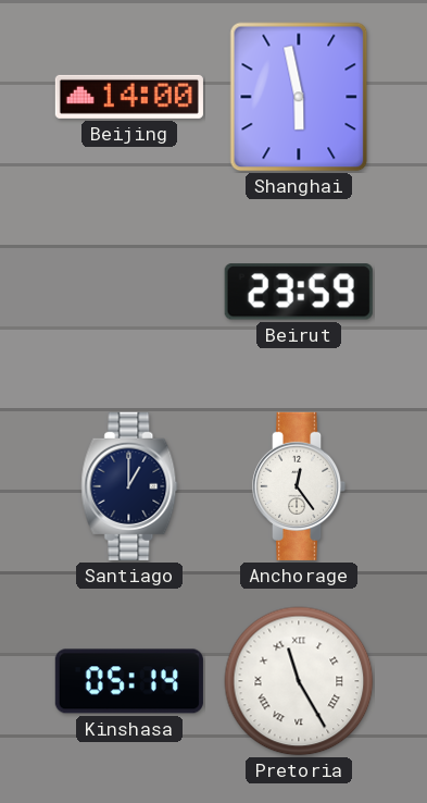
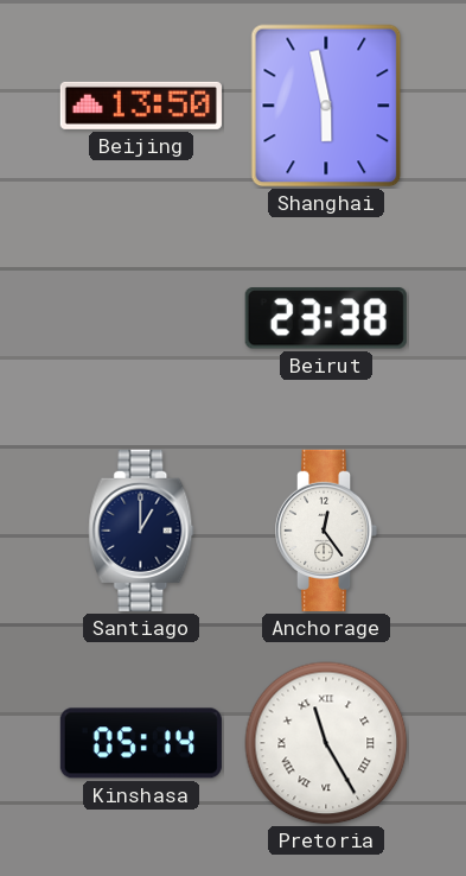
Beijing: 14:00 -> 13:50 (141, 106)
Beirut: 23:59 -> 23:38 (326, 319)
